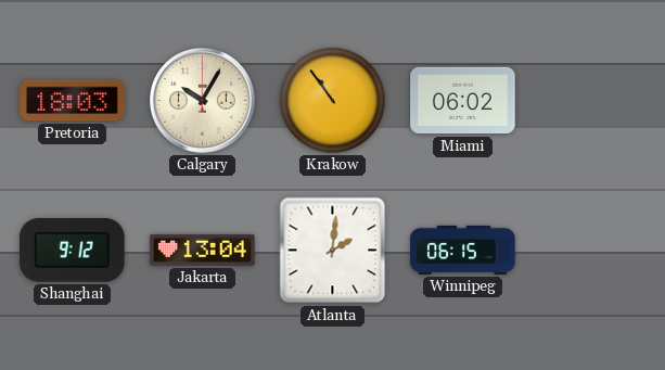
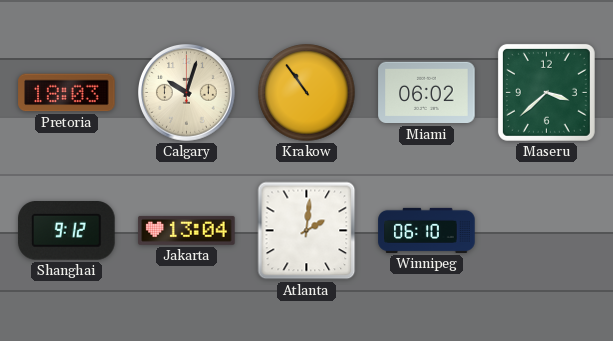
Calgary: 10:05 -> 10:03 (187, 93)
Maseru: none -> 3:38 (546, 92)
Winnipeg: 06:15 -> 06:10 (427, 230)
